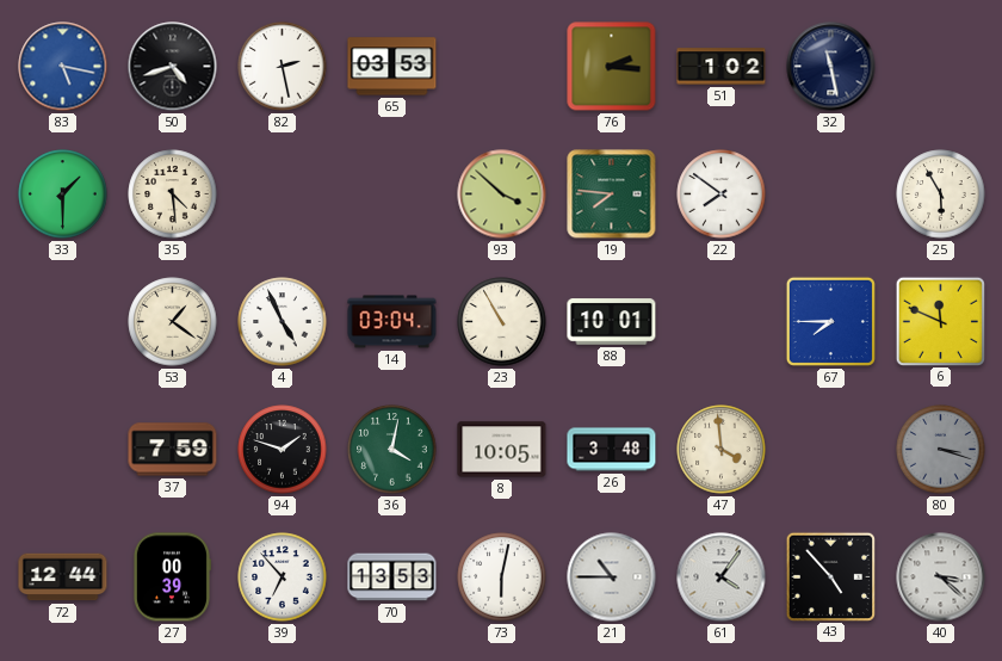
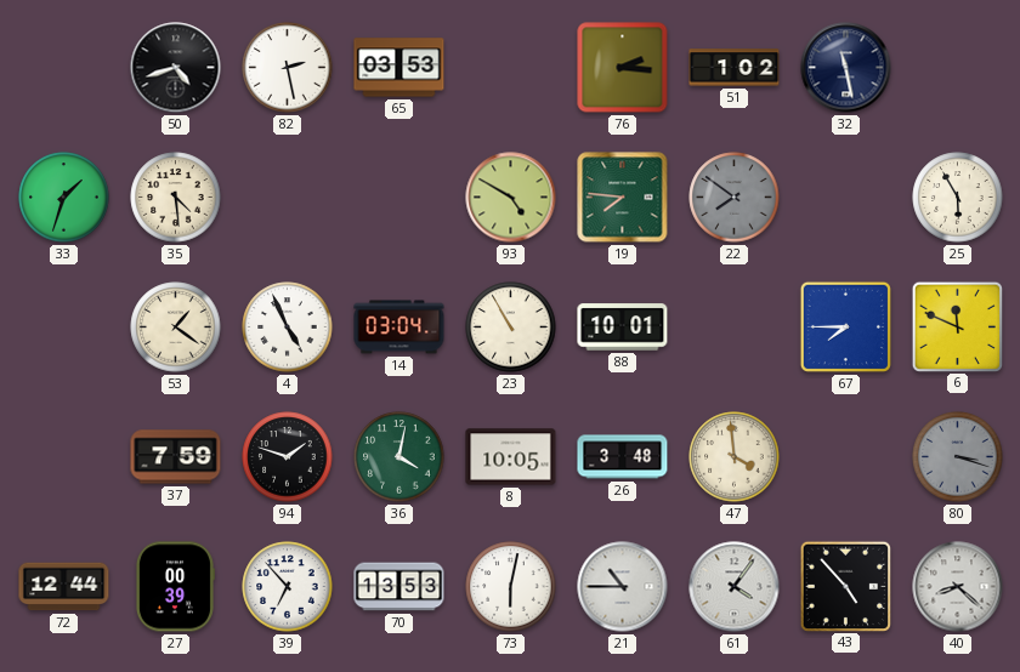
83: 5:17 -> none (63, 67)
33: 1:30 -> 1:33 (64, 198)
93: 3:52 -> 4:50 (511, 198)
22 dial: white -> grey (735, 198)
40: 3:22 -> 8:22 (958, 587)
